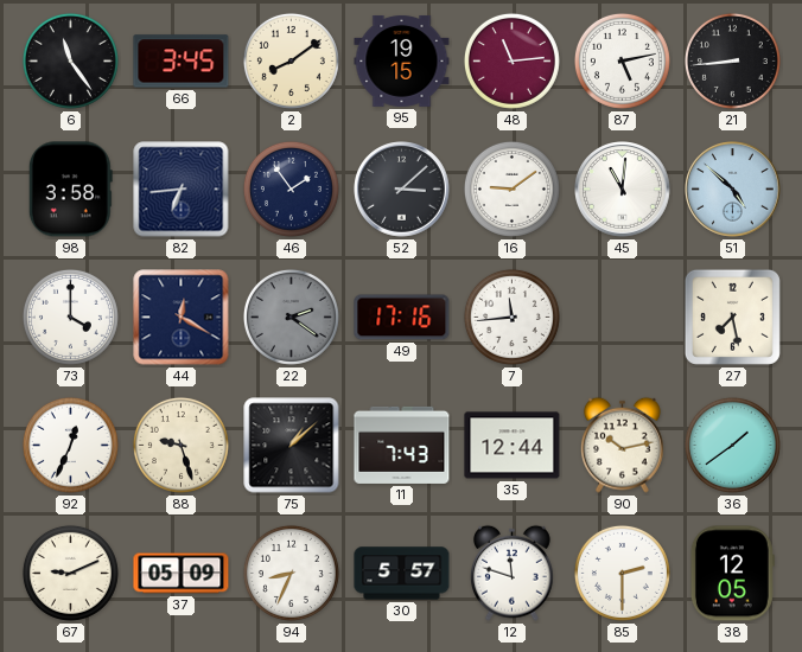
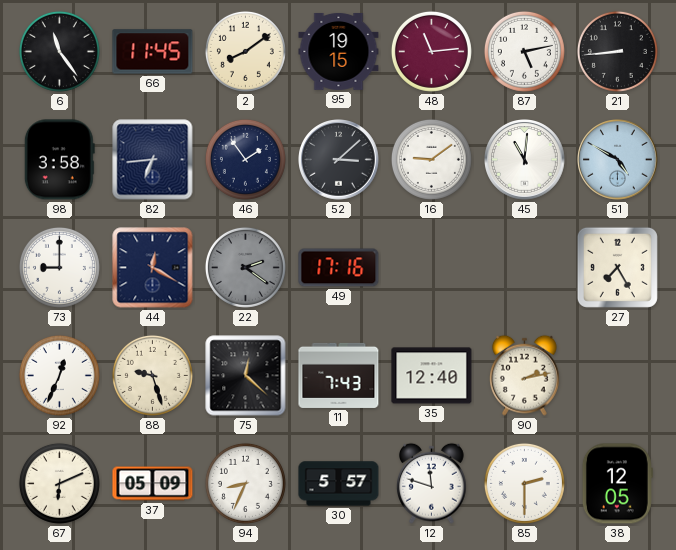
66: 3:45 -> 11:45 (153, 52)
51: 4:52 -> 4:50 (618, 160)
73: 4:00 -> 9:00 (59, 267)
7: 11:44 -> none (511, 317)
27: 7:28 -> 7:25 (617, 267)
75: 1:08 -> 12:22 (246, 376)
35: 12:44 -> 12:40 (432, 376)
90: 10:13 -> 2:13 (524, 375)
36: 1:39 -> none (732, 445)
67: 9:11 -> 6:11 (59, 483)
